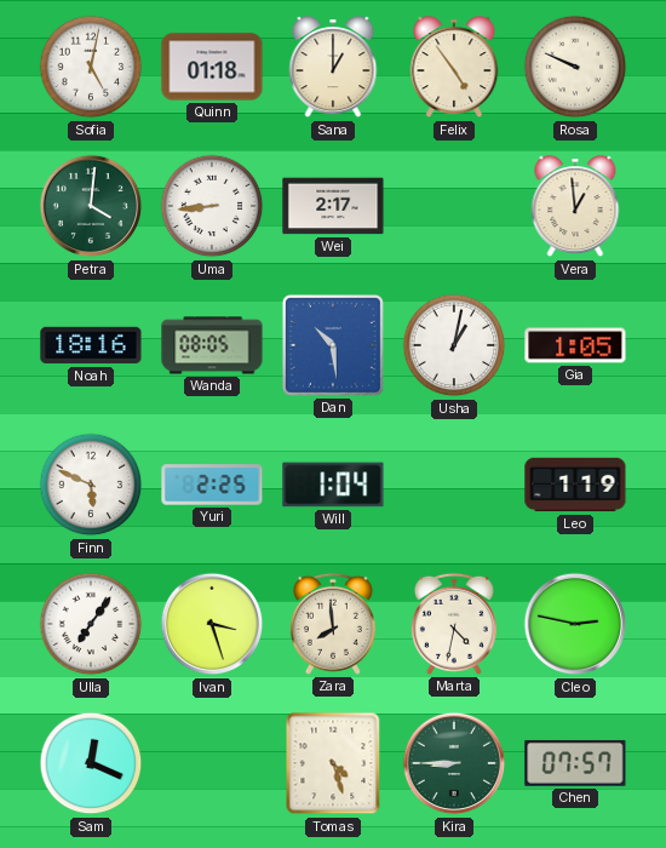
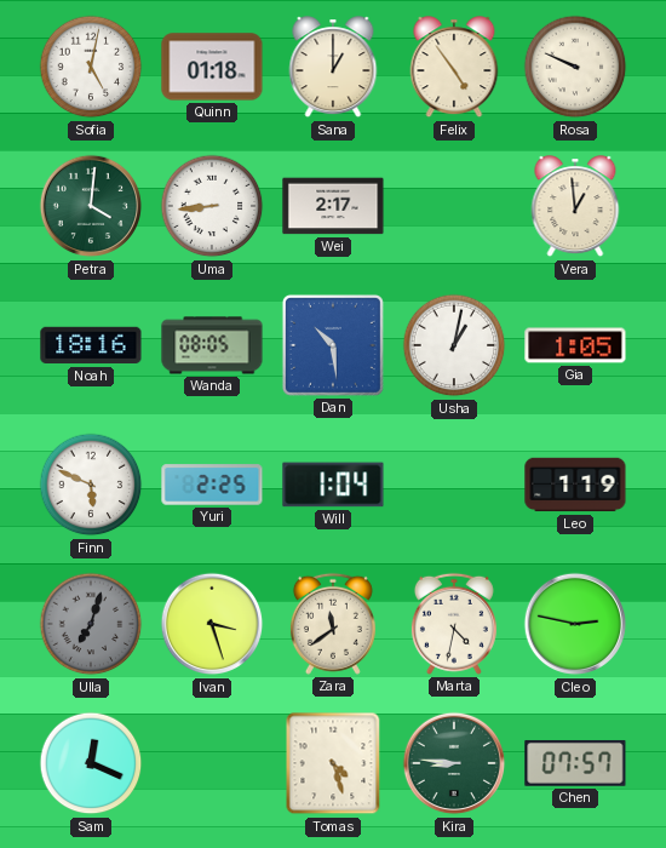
Ulla: 7:06 -> 7:03 (91, 624)
Ulla dial: white -> grey (91, 624)
Zara: 7:59 -> 11:39 (333, 624)
Kira: 8:45 -> 8:46 (454, 763)
